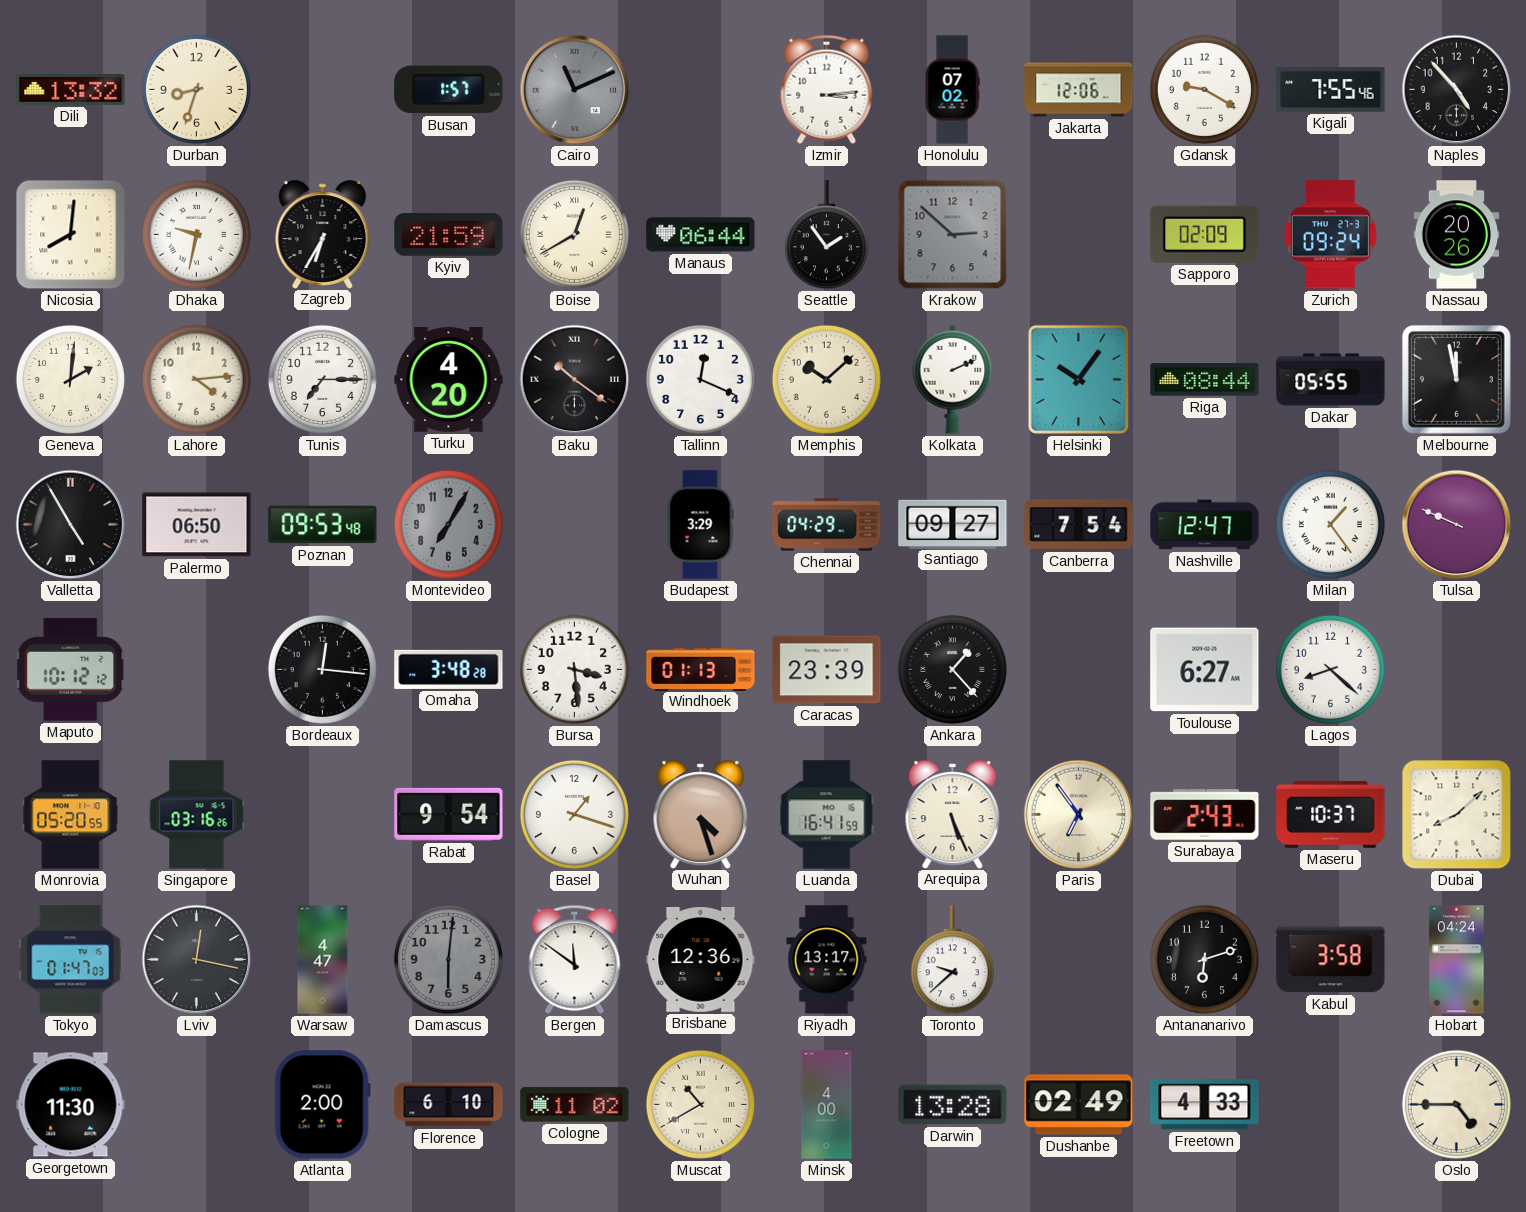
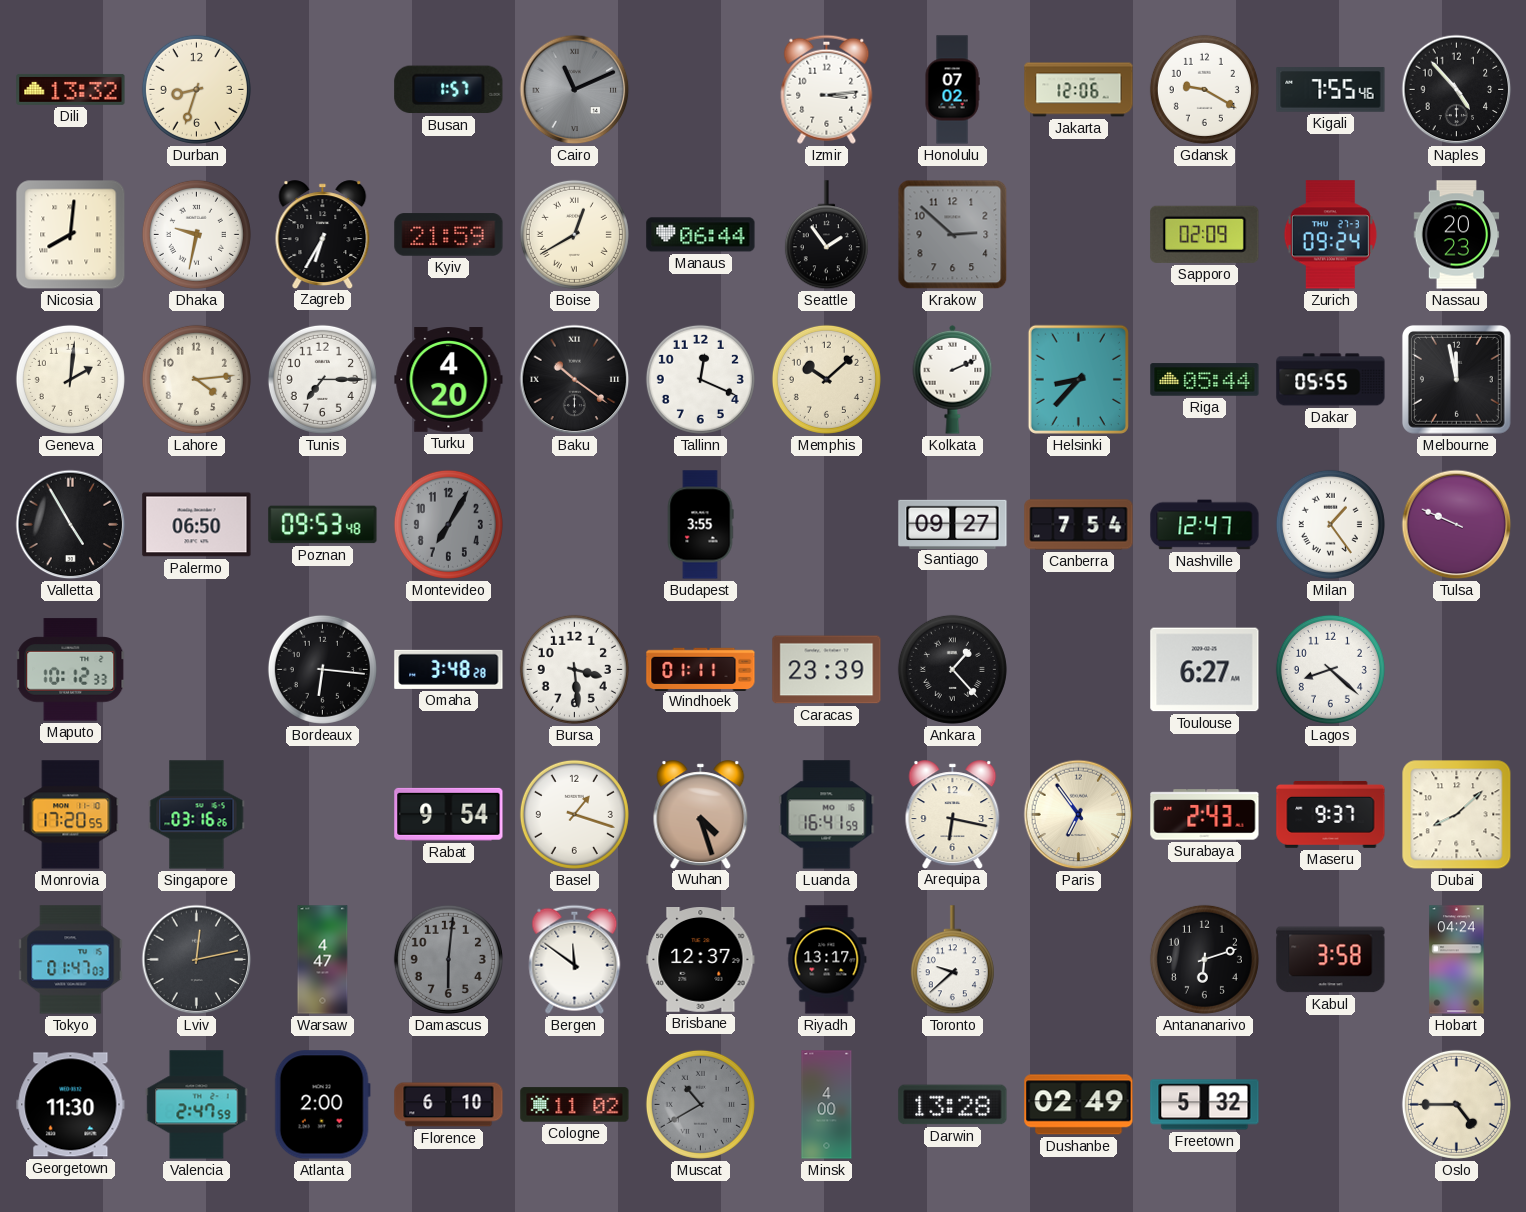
Nassau: 20:26 -> 20:23 (1457, 235)
Helsinki: 10:06 -> 8:37 (1078, 379)
Riga: 08:44 -> 05:44 (1205, 380)
Budapest: 3:29 -> 3:55 (700, 525)
Chennai: 04:29 -> none (827, 525)
Maputo: 10:12:12 -> 10:12:33 (71, 670)
Bordeaux: 12:16 -> 6:16 (322, 669)
Windhoek: 01:13 -> 01:11 (701, 669)
Monrovia: 05:20 -> 17:20 (71, 815)
Arequipa: 5:26 -> 6:17 (953, 814)
Maseru: 10:37 -> 9:37 (1331, 815)
Lviv: 12:17 -> 12:13 (197, 960)
Brisbane: 12:36 -> 12:37 (701, 960)
Valencia: none -> 2:47 (197, 1105)
Muscat dial: cream -> grey (700, 1104)
Freetown: 4:33 -> 5:32 (1205, 1105)
